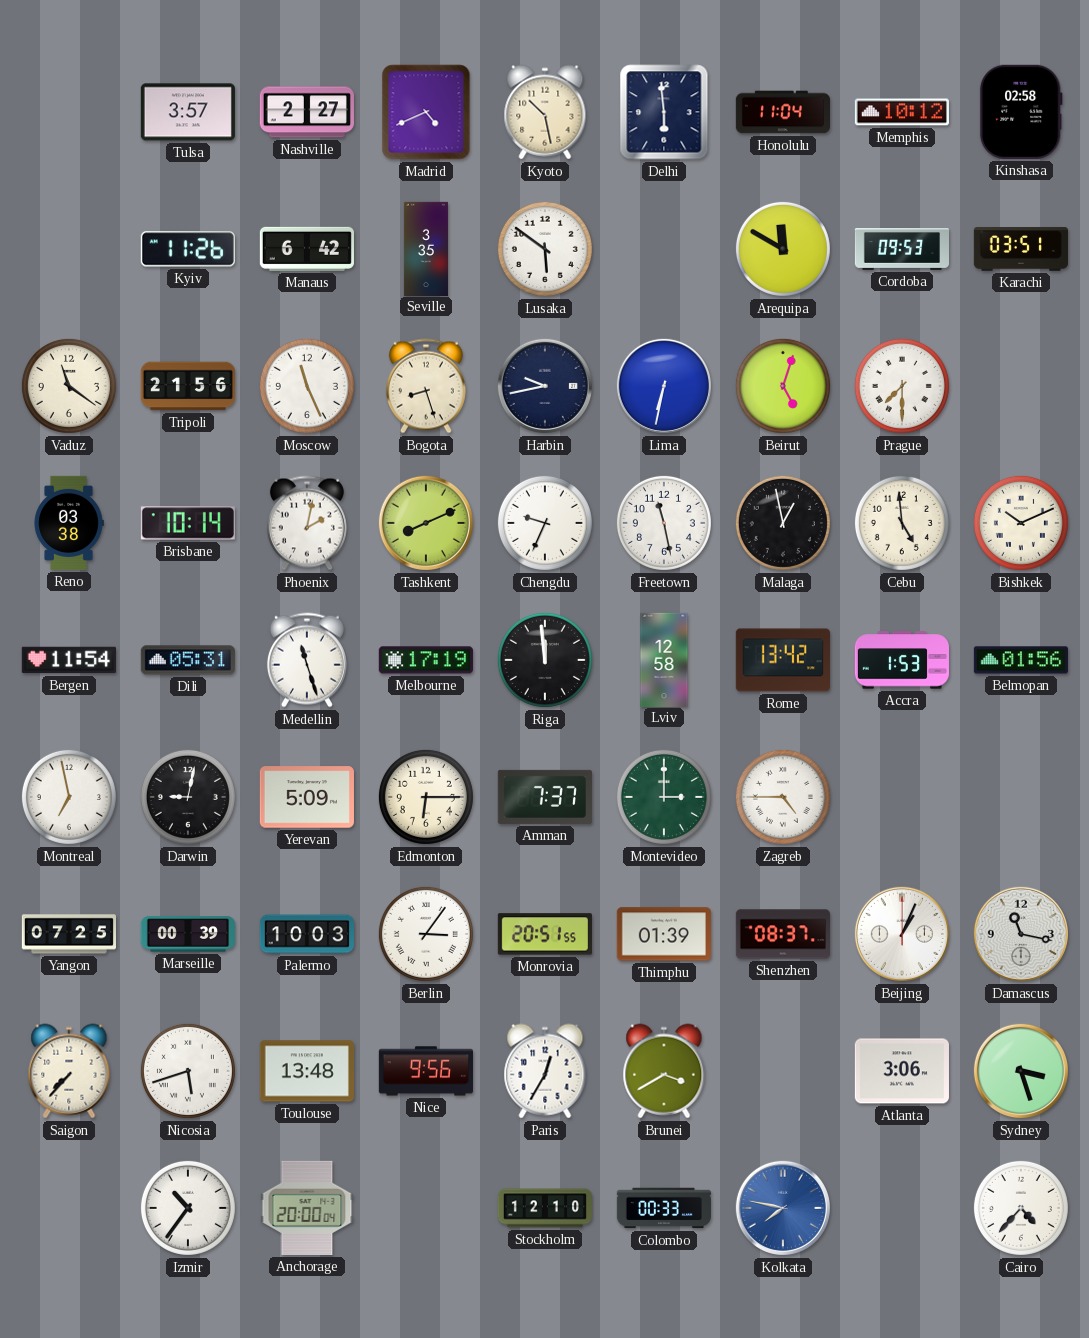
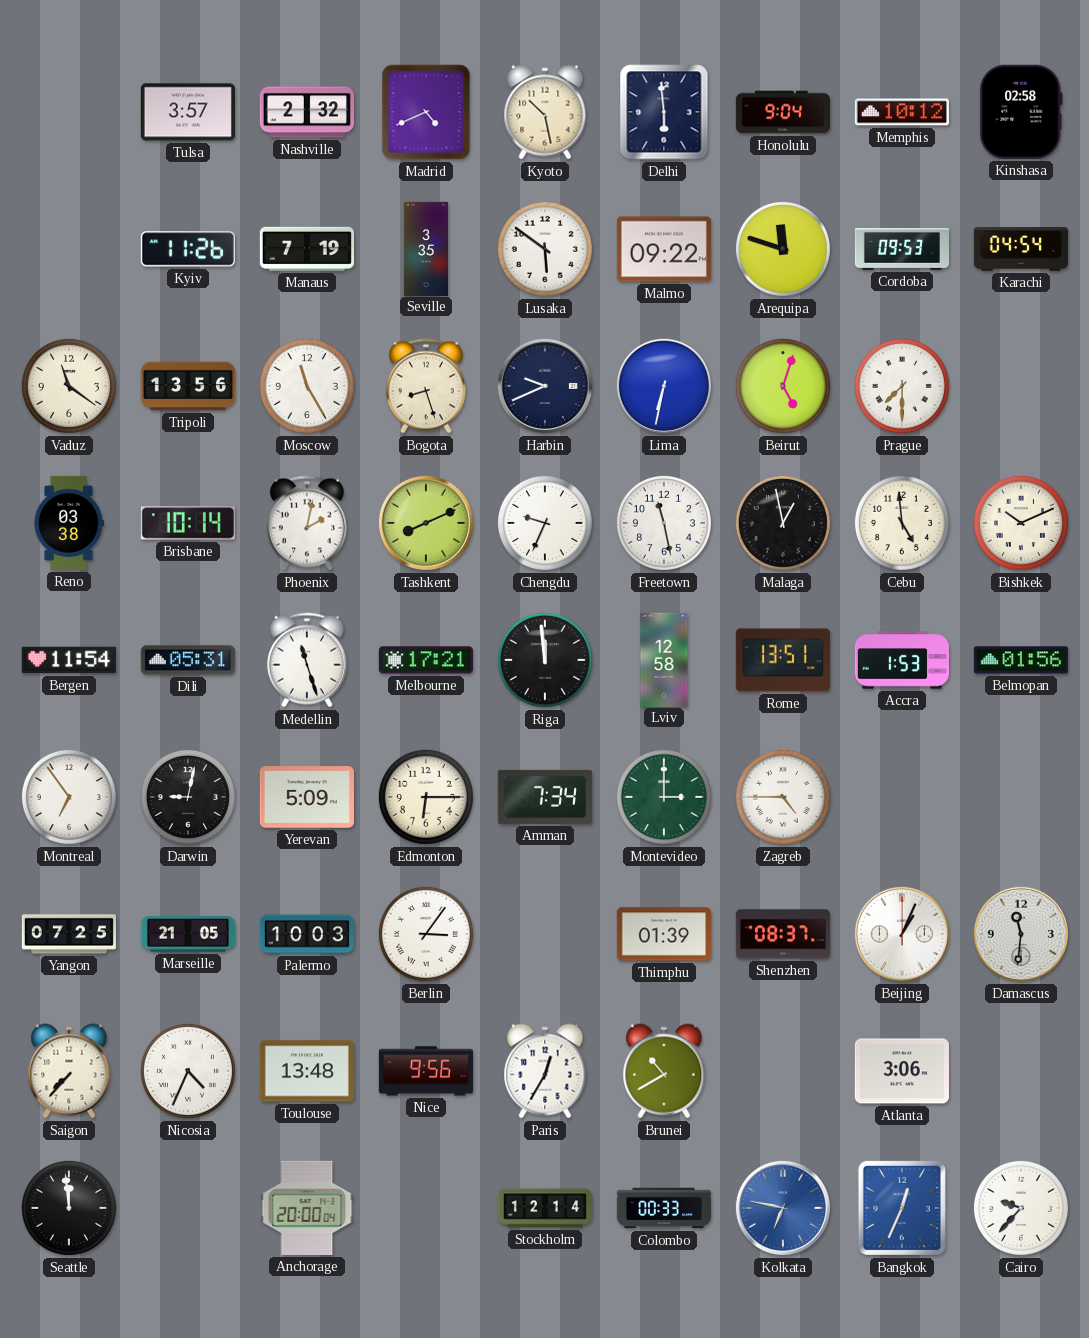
Nashville: 2:27 -> 2:32 (307, 112)
Honolulu: 11:04 -> 9:04 (782, 112)
Manaus: 6:42 -> 7:19 (307, 249)
Malmo: none -> 09:22 (664, 249)
Arequipa: 11:50 -> 11:48 (783, 249)
Karachi: 03:51 -> 04:54 (1021, 249)
Tripoli: 21:56 -> 13:56 (187, 386)
Moscow: 11:26 -> 11:25 (307, 386)
Harbin: 9:43 -> 9:41 (545, 386)
Melbourne: 17:19 -> 17:21 (426, 660)
Rome: 13:42 -> 13:51 (783, 660)
Montreal: 6:58 -> 6:54 (69, 797)
Amman: 7:37 -> 7:34 (545, 797)
Marseille: 00:39 -> 21:05 (187, 934)
Monrovia: 20:51 -> none (545, 934)
Damascus: 11:17 -> 11:31 (1021, 934)
Nicosia: 5:42 -> 4:34 (188, 1071)
Brunei: 3:40 -> 10:40 (664, 1071)
Sydney: 3:27 -> none (1021, 1071)
Seattle: none -> 11:59 (69, 1208)
Izmir: 10:36 -> none (188, 1208)
Stockholm: 12:10 -> 12:14 (544, 1208)
Kolkata: 7:47 -> 6:47 (783, 1208)
Bangkok: none -> 12:34 (902, 1208)
Cairo: 4:37 -> 9:37 (1021, 1208)
